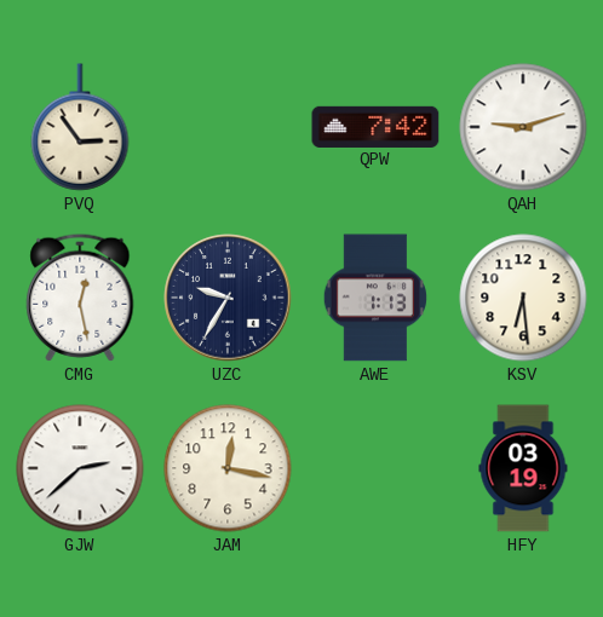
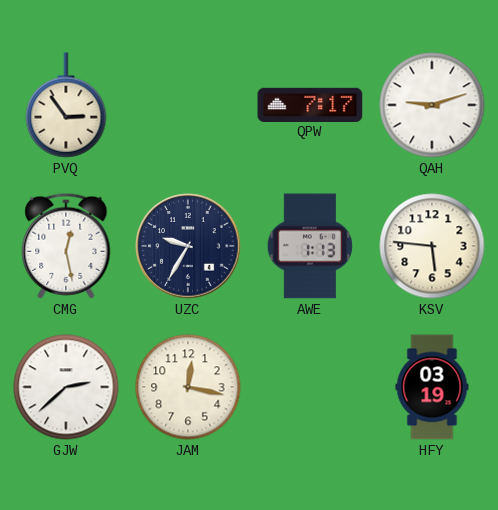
QPW: 7:42 -> 7:17 (310, 104)
KSV: 6:29 -> 5:46 (432, 246)
